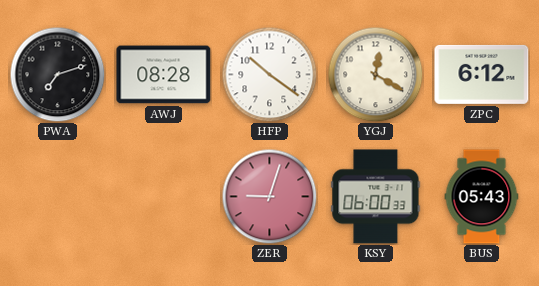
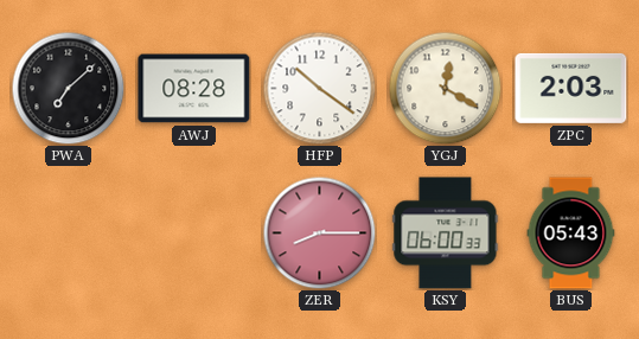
PWA: 7:12 -> 7:08 (68, 88)
ZPC: 6:12 -> 2:03 (571, 88)
ZER: 9:03 -> 8:15 (319, 232)
